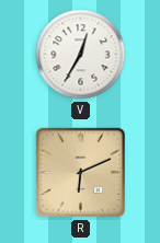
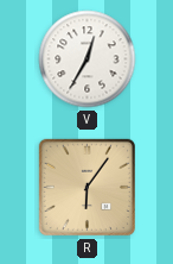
R: 6:11 -> 6:06 (86, 187)
